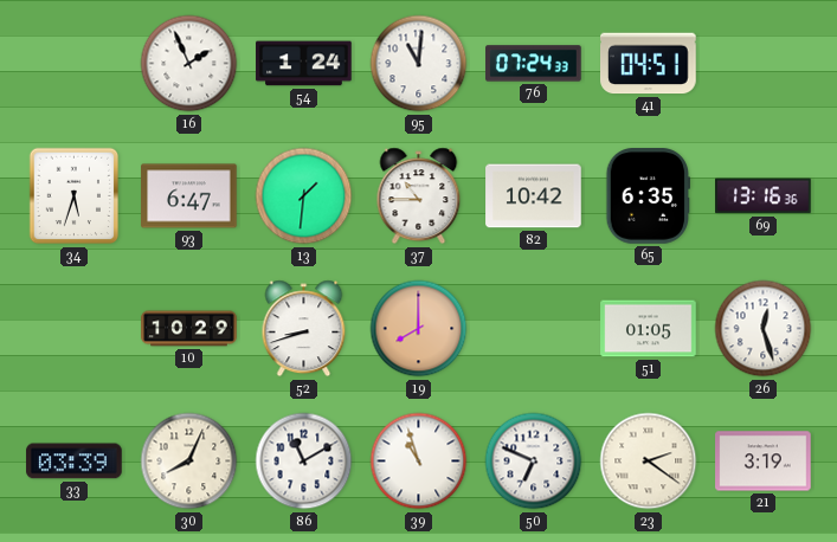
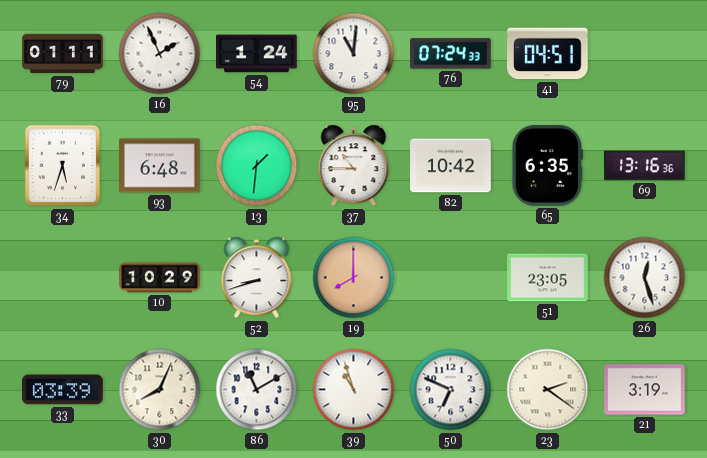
79: none -> 01:11 (63, 54)
93: 6:47 -> 6:48 (160, 166)
51: 01:05 -> 23:05 (548, 278)
